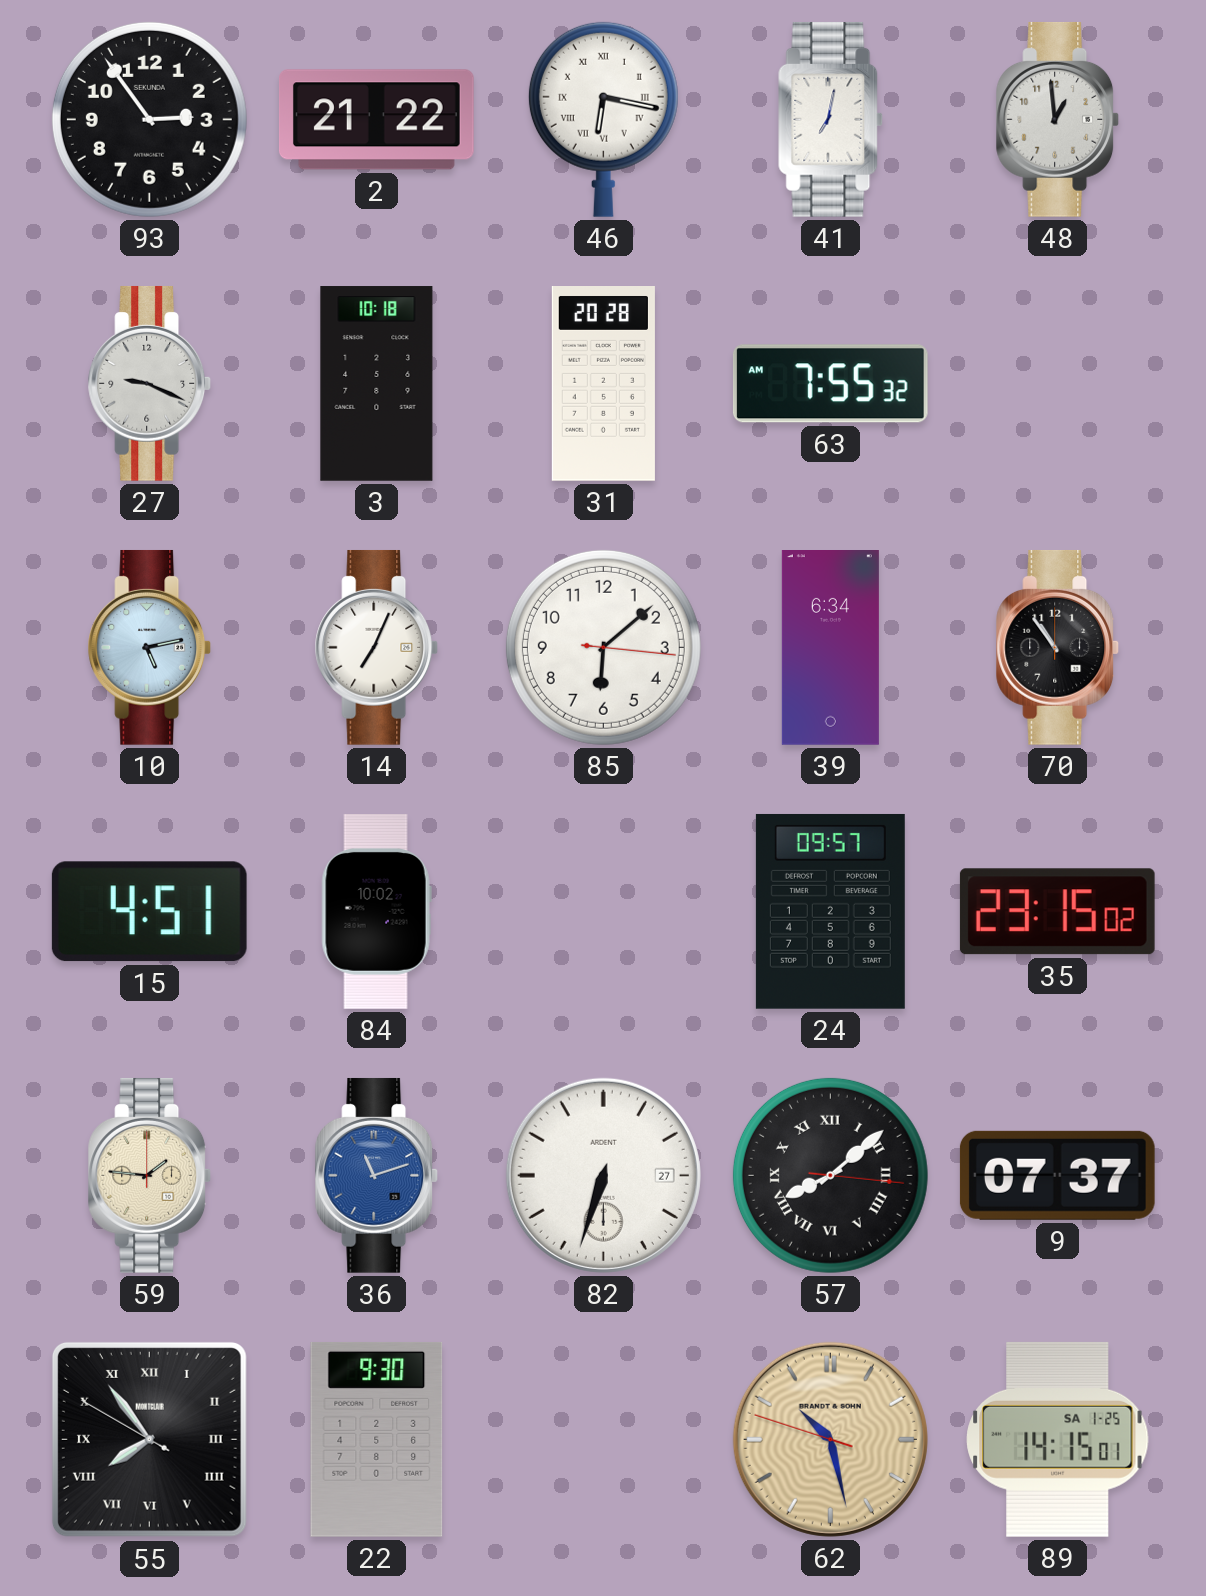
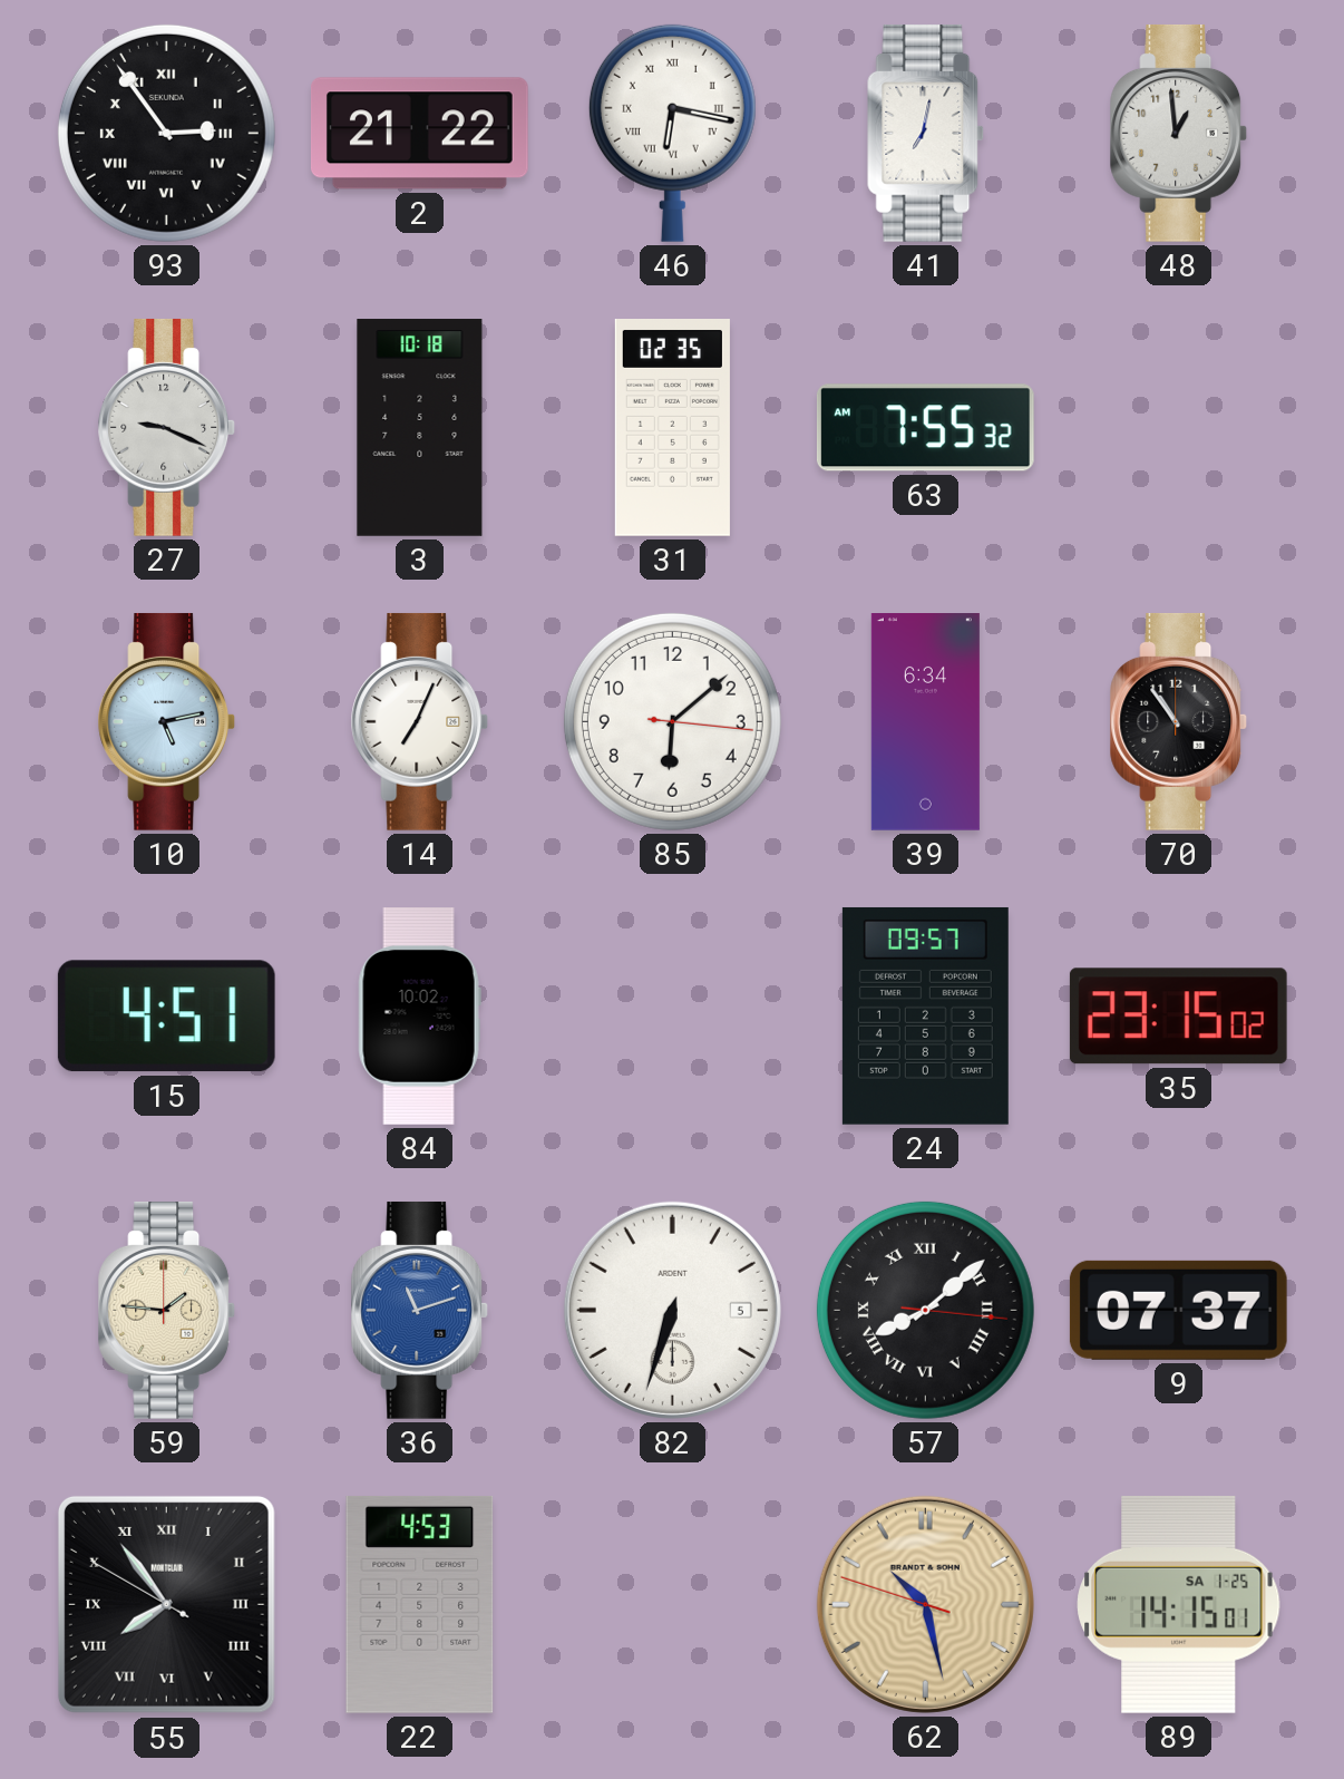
93 numerals: Arabic -> Roman (166, 133)
31: 20:28 -> 02:35 (672, 428)
82 date: 27 -> 5 (672, 1310)
22: 9:30 -> 4:53 (420, 1604)
